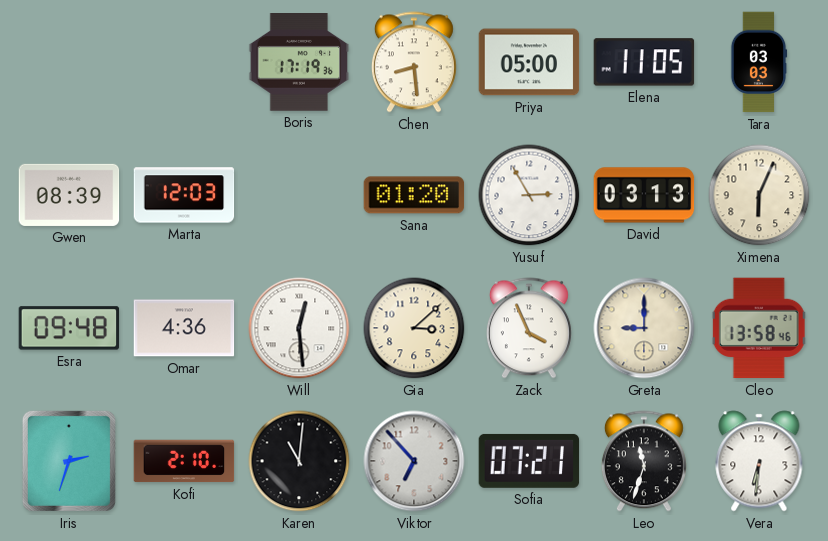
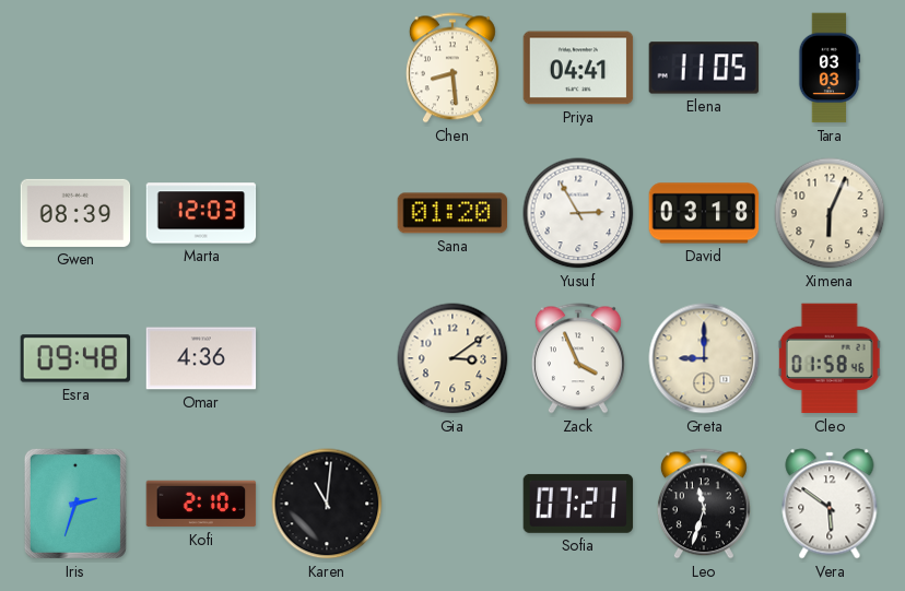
Boris: 17:19 -> none (299, 63)
Priya: 05:00 -> 04:41 (578, 68)
David: 03:13 -> 03:18 (704, 213)
Will: 12:29 -> none (299, 328)
Gia: 3:08 -> 3:09 (452, 358)
Cleo: 13:58 -> 01:58 (830, 358)
Viktor: 6:53 -> none (414, 461)
Vera: 6:31 -> 5:51 (830, 504)
